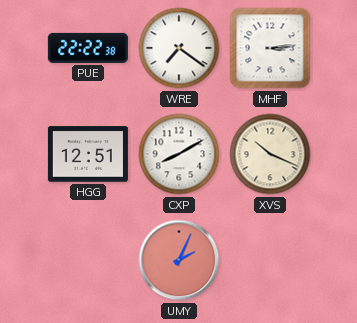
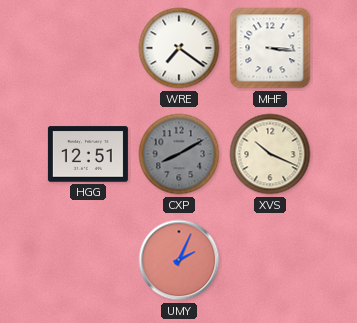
PUE: 22:22 -> none (88, 48)
MHF: 3:14 -> 3:16 (270, 48)
CXP dial: white -> grey (179, 154)
